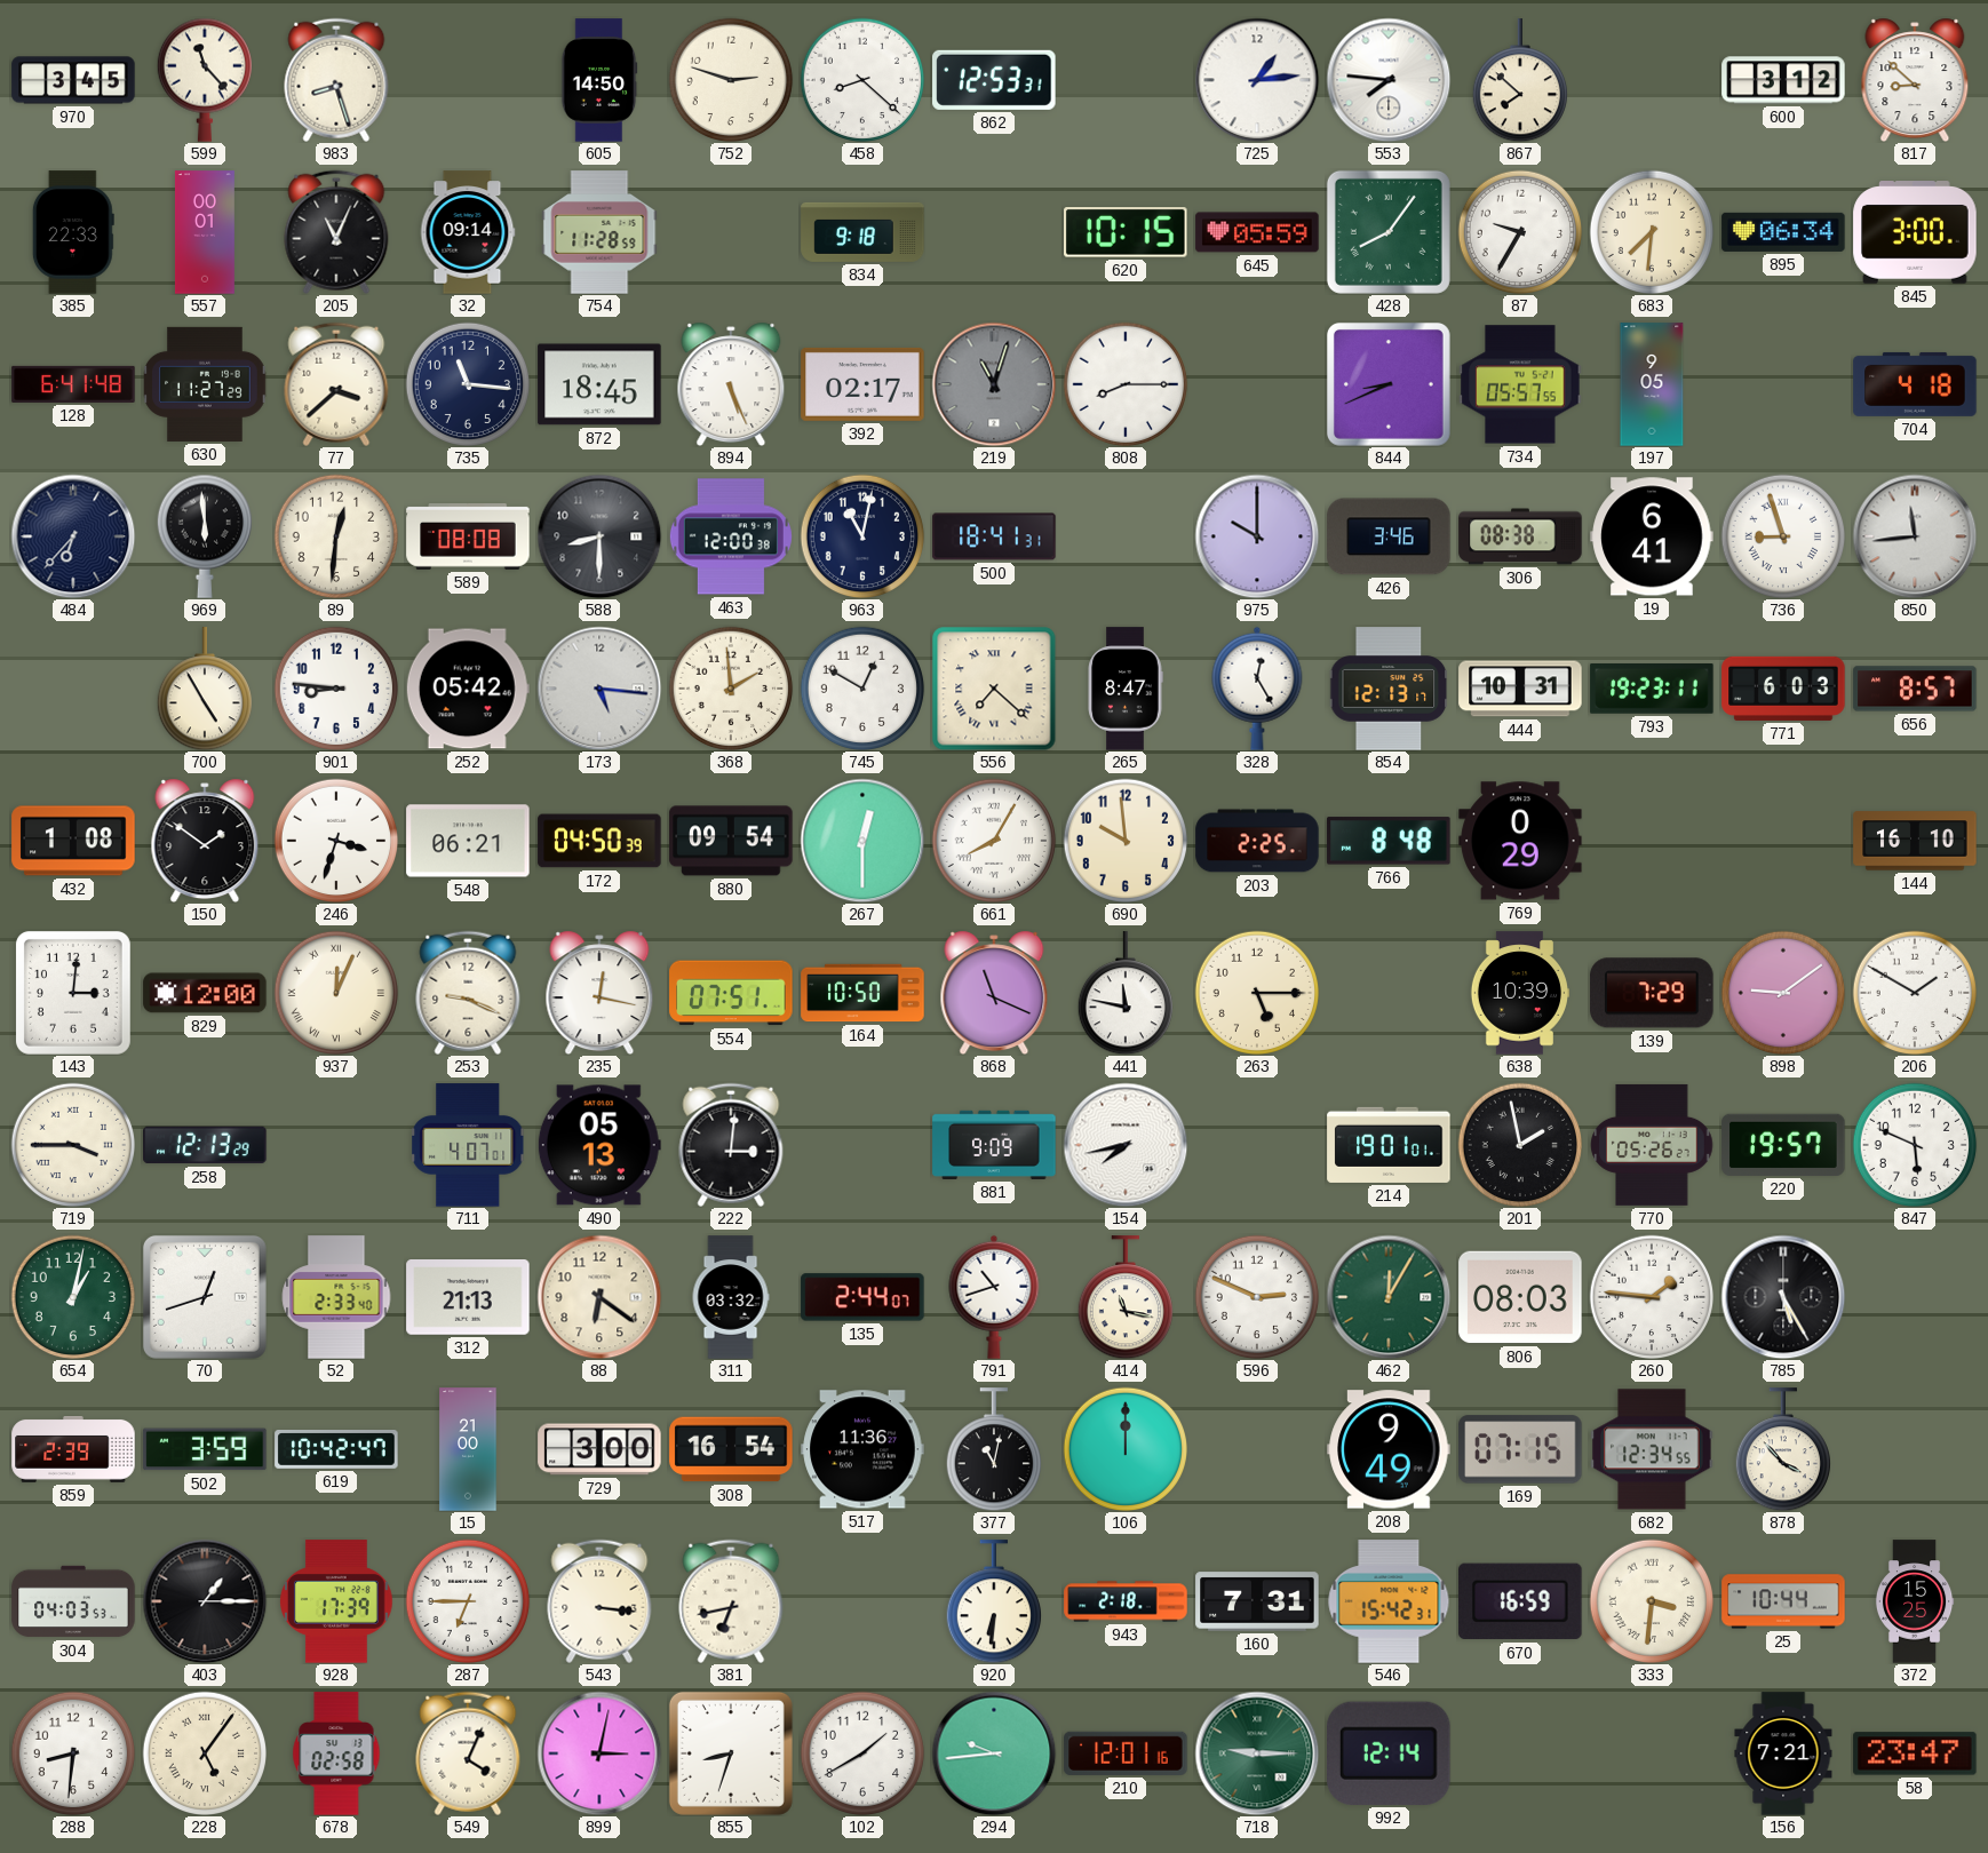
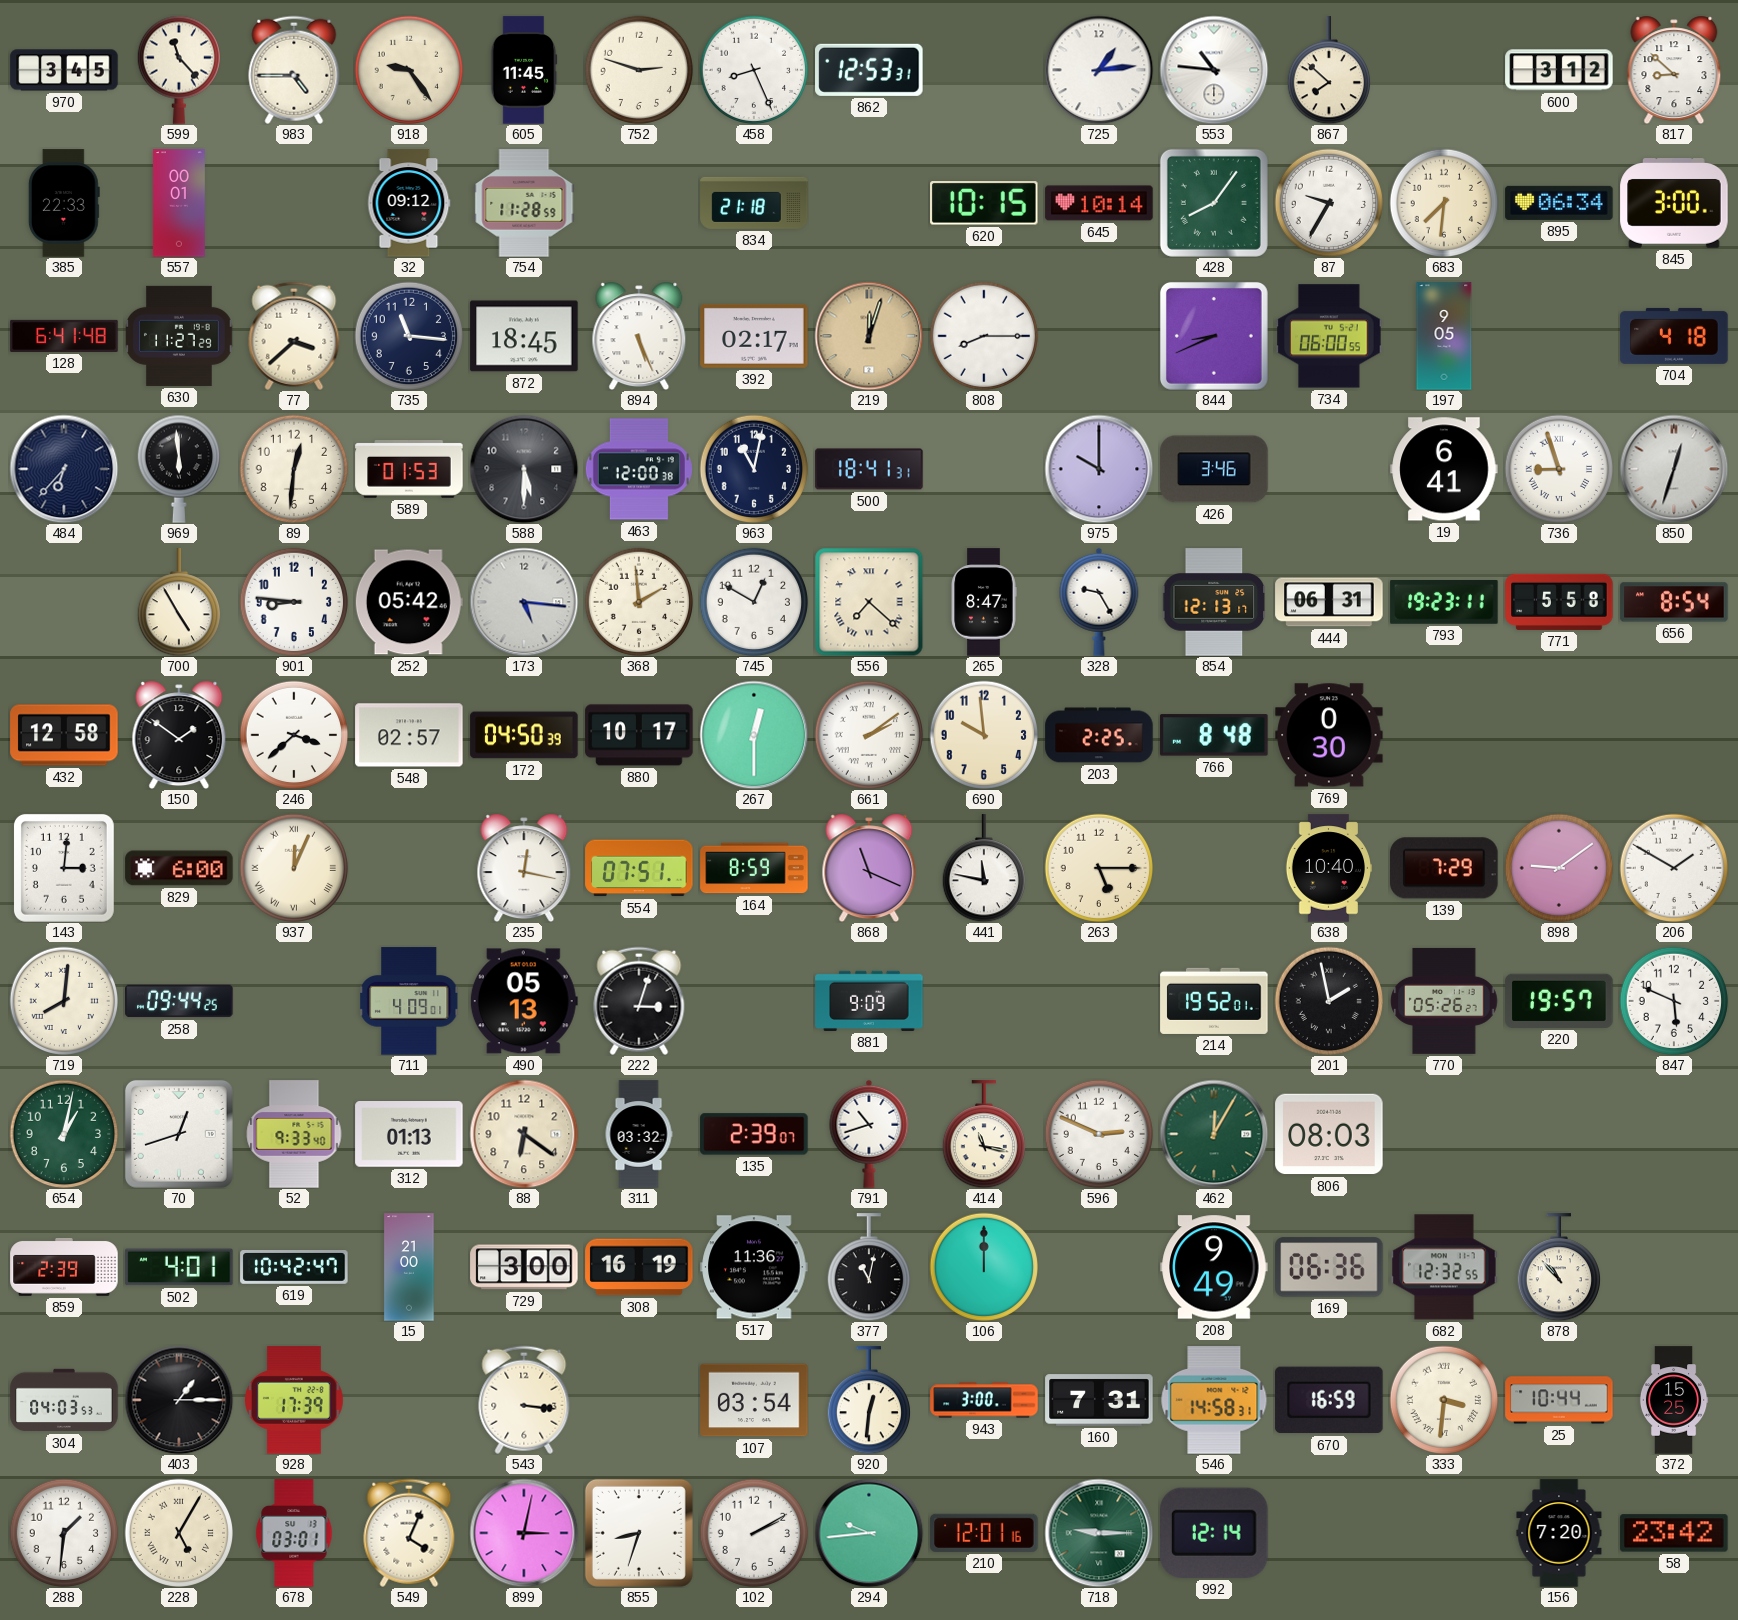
983: 8:27 -> 4:45 (294, 70)
918: none -> 9:24 (409, 70)
605: 14:50 -> 11:45 (524, 70)
458: 8:22 -> 8:26 (754, 70)
553: 7:46 -> 10:46 (1214, 70)
205: 11:04 -> none (336, 232)
32: 09:14 -> 09:12 (409, 203)
834: 9:18 -> 21:18 (754, 203)
645: 05:59 -> 10:14 (1099, 203)
219: 11:03 -> 12:03 (869, 336)
219 dial: grey -> champagne (869, 336)
734: 05:57 -> 06:00 (1329, 336)
589: 08:08 -> 01:53 (409, 470)
588: 8:30 -> 5:30 (524, 469)
306: 08:38 -> none (1520, 536)
850: 11:44 -> 12:33 (1674, 469)
328: 12:25 -> 9:25 (1099, 602)
444: 10:31 -> 06:31 (1329, 602)
771: 6:03 -> 5:58 (1559, 602)
656: 8:57 -> 8:54 (1674, 602)
432: 1:08 -> 12:58 (64, 735)
246: 3:33 -> 3:38 (294, 735)
548: 06:21 -> 02:57 (409, 735)
880: 09:54 -> 10:17 (639, 735)
661: 8:05 -> 2:09 (869, 735)
769: 0:29 -> 0:30 (1329, 735)
144: 16:10 -> none (1915, 841)
829: 12:00 -> 6:00 (179, 868)
253: 9:19 -> none (468, 993)
164: 10:50 -> 8:59 (754, 868)
638: 10:39 -> 10:40 (1328, 868)
719: 3:45 -> 8:01 (64, 1001)
258: 12:13 -> 09:44 (179, 1001)
711: 4:07 -> 4:09 (409, 1001)
222: 3:01 -> 3:03 (639, 1001)
154: 7:43 -> none (1126, 1145)
214: 19:01 -> 19:52 (1214, 1001)
52: 2:33 -> 9:33 (294, 1134)
312: 21:13 -> 01:13 (409, 1135)
135: 2:44 -> 2:39 (754, 1134)
260: 1:46 -> none (1652, 1297)
785: 5:25 -> none (1783, 1297)
502: 3:59 -> 4:01 (179, 1267)
308: 16:54 -> 16:19 (639, 1267)
169: 07:15 -> 06:36 (1329, 1267)
682: 12:34 -> 12:32 (1444, 1267)
878: 3:53 -> 10:53 (1558, 1267)
287: 6:45 -> none (468, 1601)
381: 6:43 -> none (731, 1601)
107: none -> 03:54 (754, 1400)
920: 6:31 -> 12:31 (868, 1400)
943: 2:18 -> 3:00 (984, 1400)
546: 15:42 -> 14:58 (1214, 1400)
288: 8:31 -> 1:31 (64, 1533)
228: 5:06 -> 5:05 (179, 1533)
678: 02:58 -> 03:01 (294, 1533)
102: 1:40 -> 2:10 (754, 1533)
156: 7:21 -> 7:20 (1559, 1533)
58: 23:47 -> 23:42 (1674, 1533)
